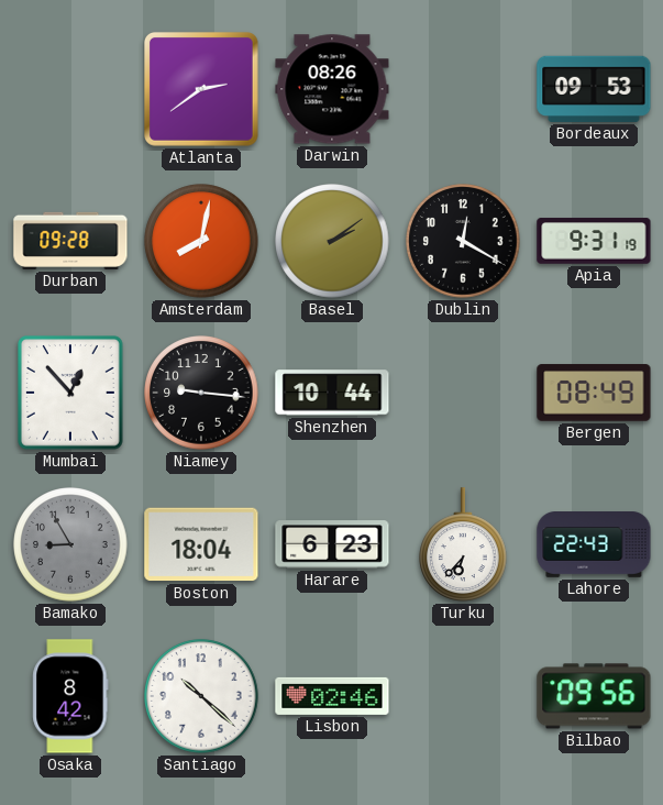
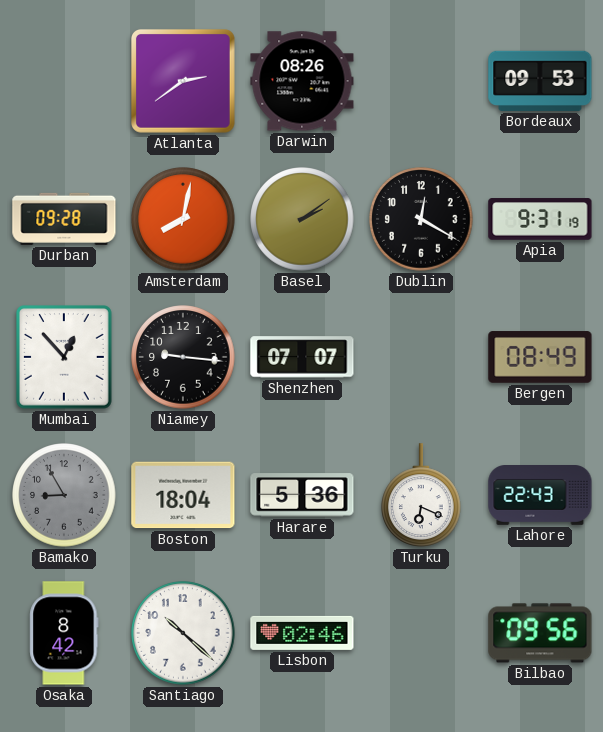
Shenzhen: 10:44 -> 07:07 (302, 357)
Harare: 6:23 -> 5:36 (302, 495)
Turku: 6:37 -> 6:19 (422, 495)
